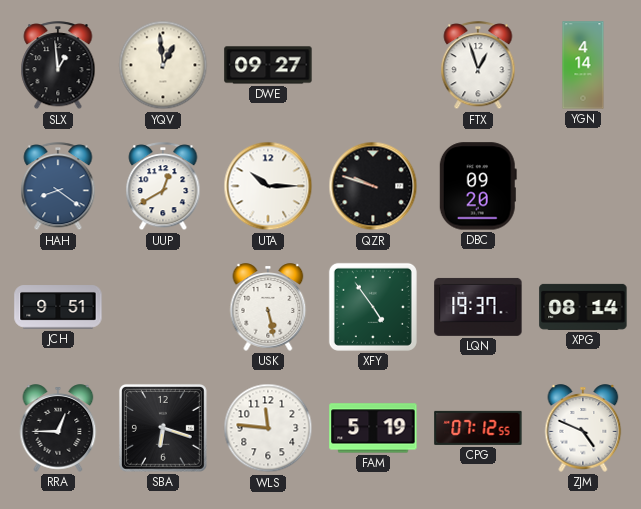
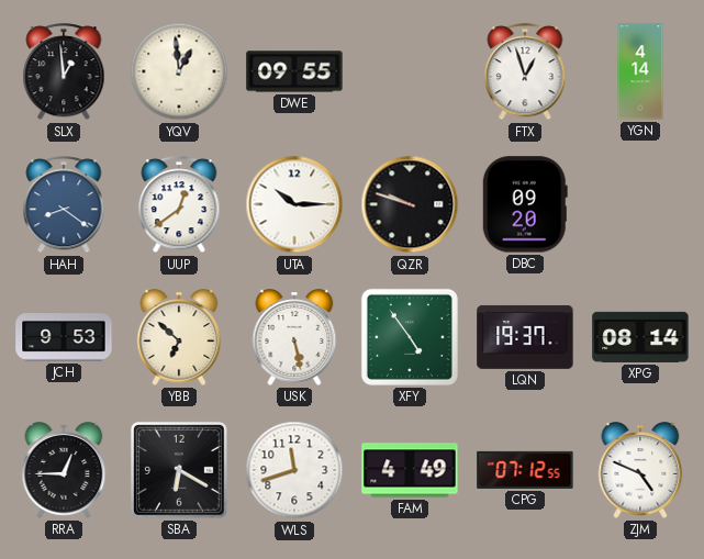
DWE: 09:27 -> 09:55 (294, 71)
UUP: 12:40 -> 12:39 (179, 205)
JCH: 9:51 -> 9:53 (64, 337)
YBB: none -> 6:52 (179, 337)
SBA: 6:18 -> 6:20 (179, 470)
WLS: 11:46 -> 11:42 (294, 470)
FAM: 5:19 -> 4:49 (410, 470)
